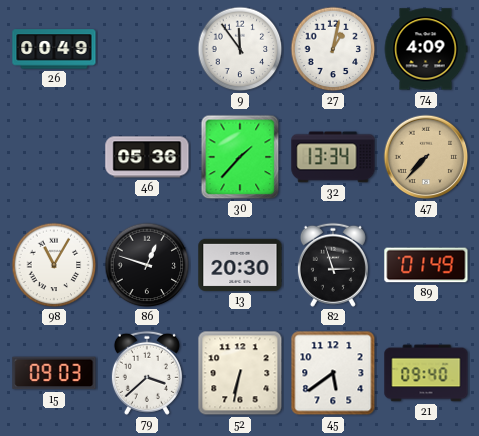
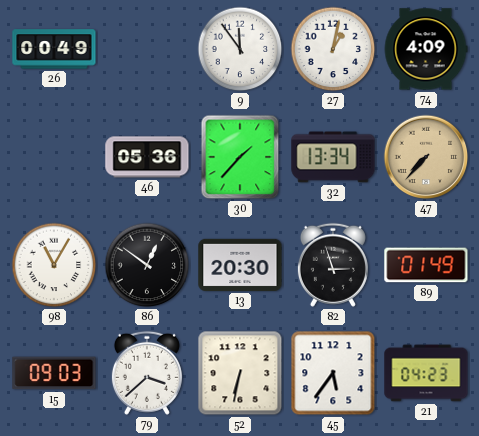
86: 12:48 -> 12:51 (147, 265)
45: 5:39 -> 5:36 (333, 373)
21: 09:40 -> 04:23 (426, 373)
